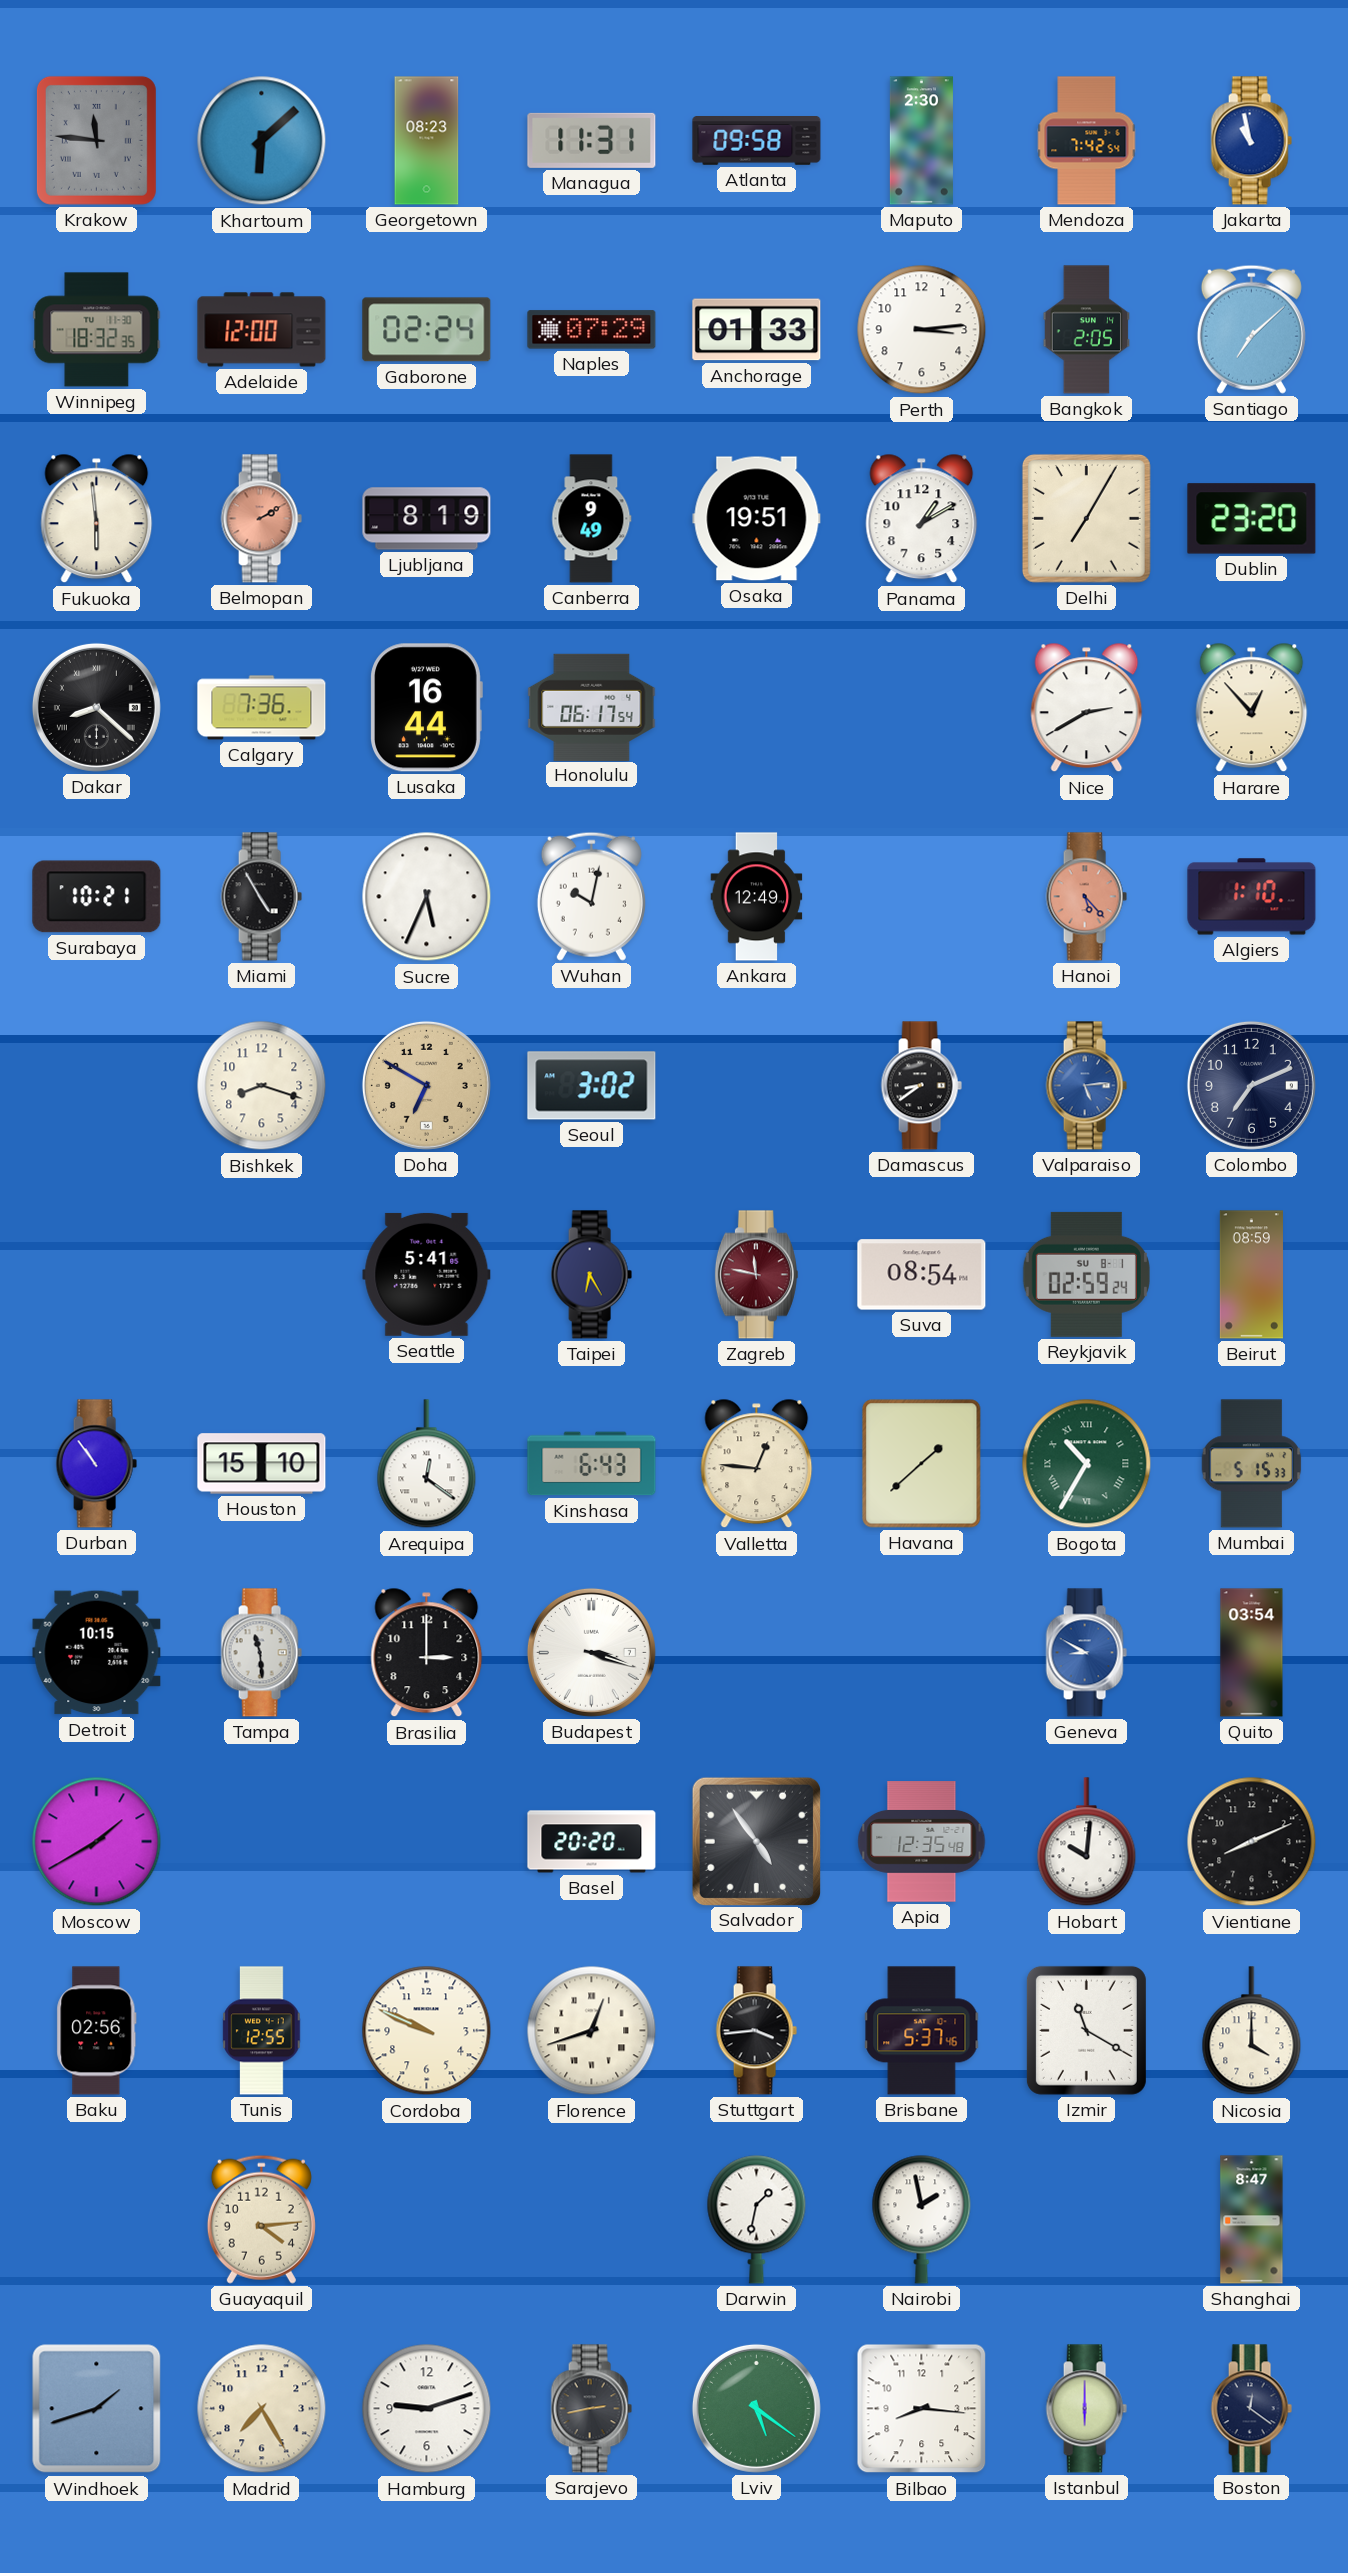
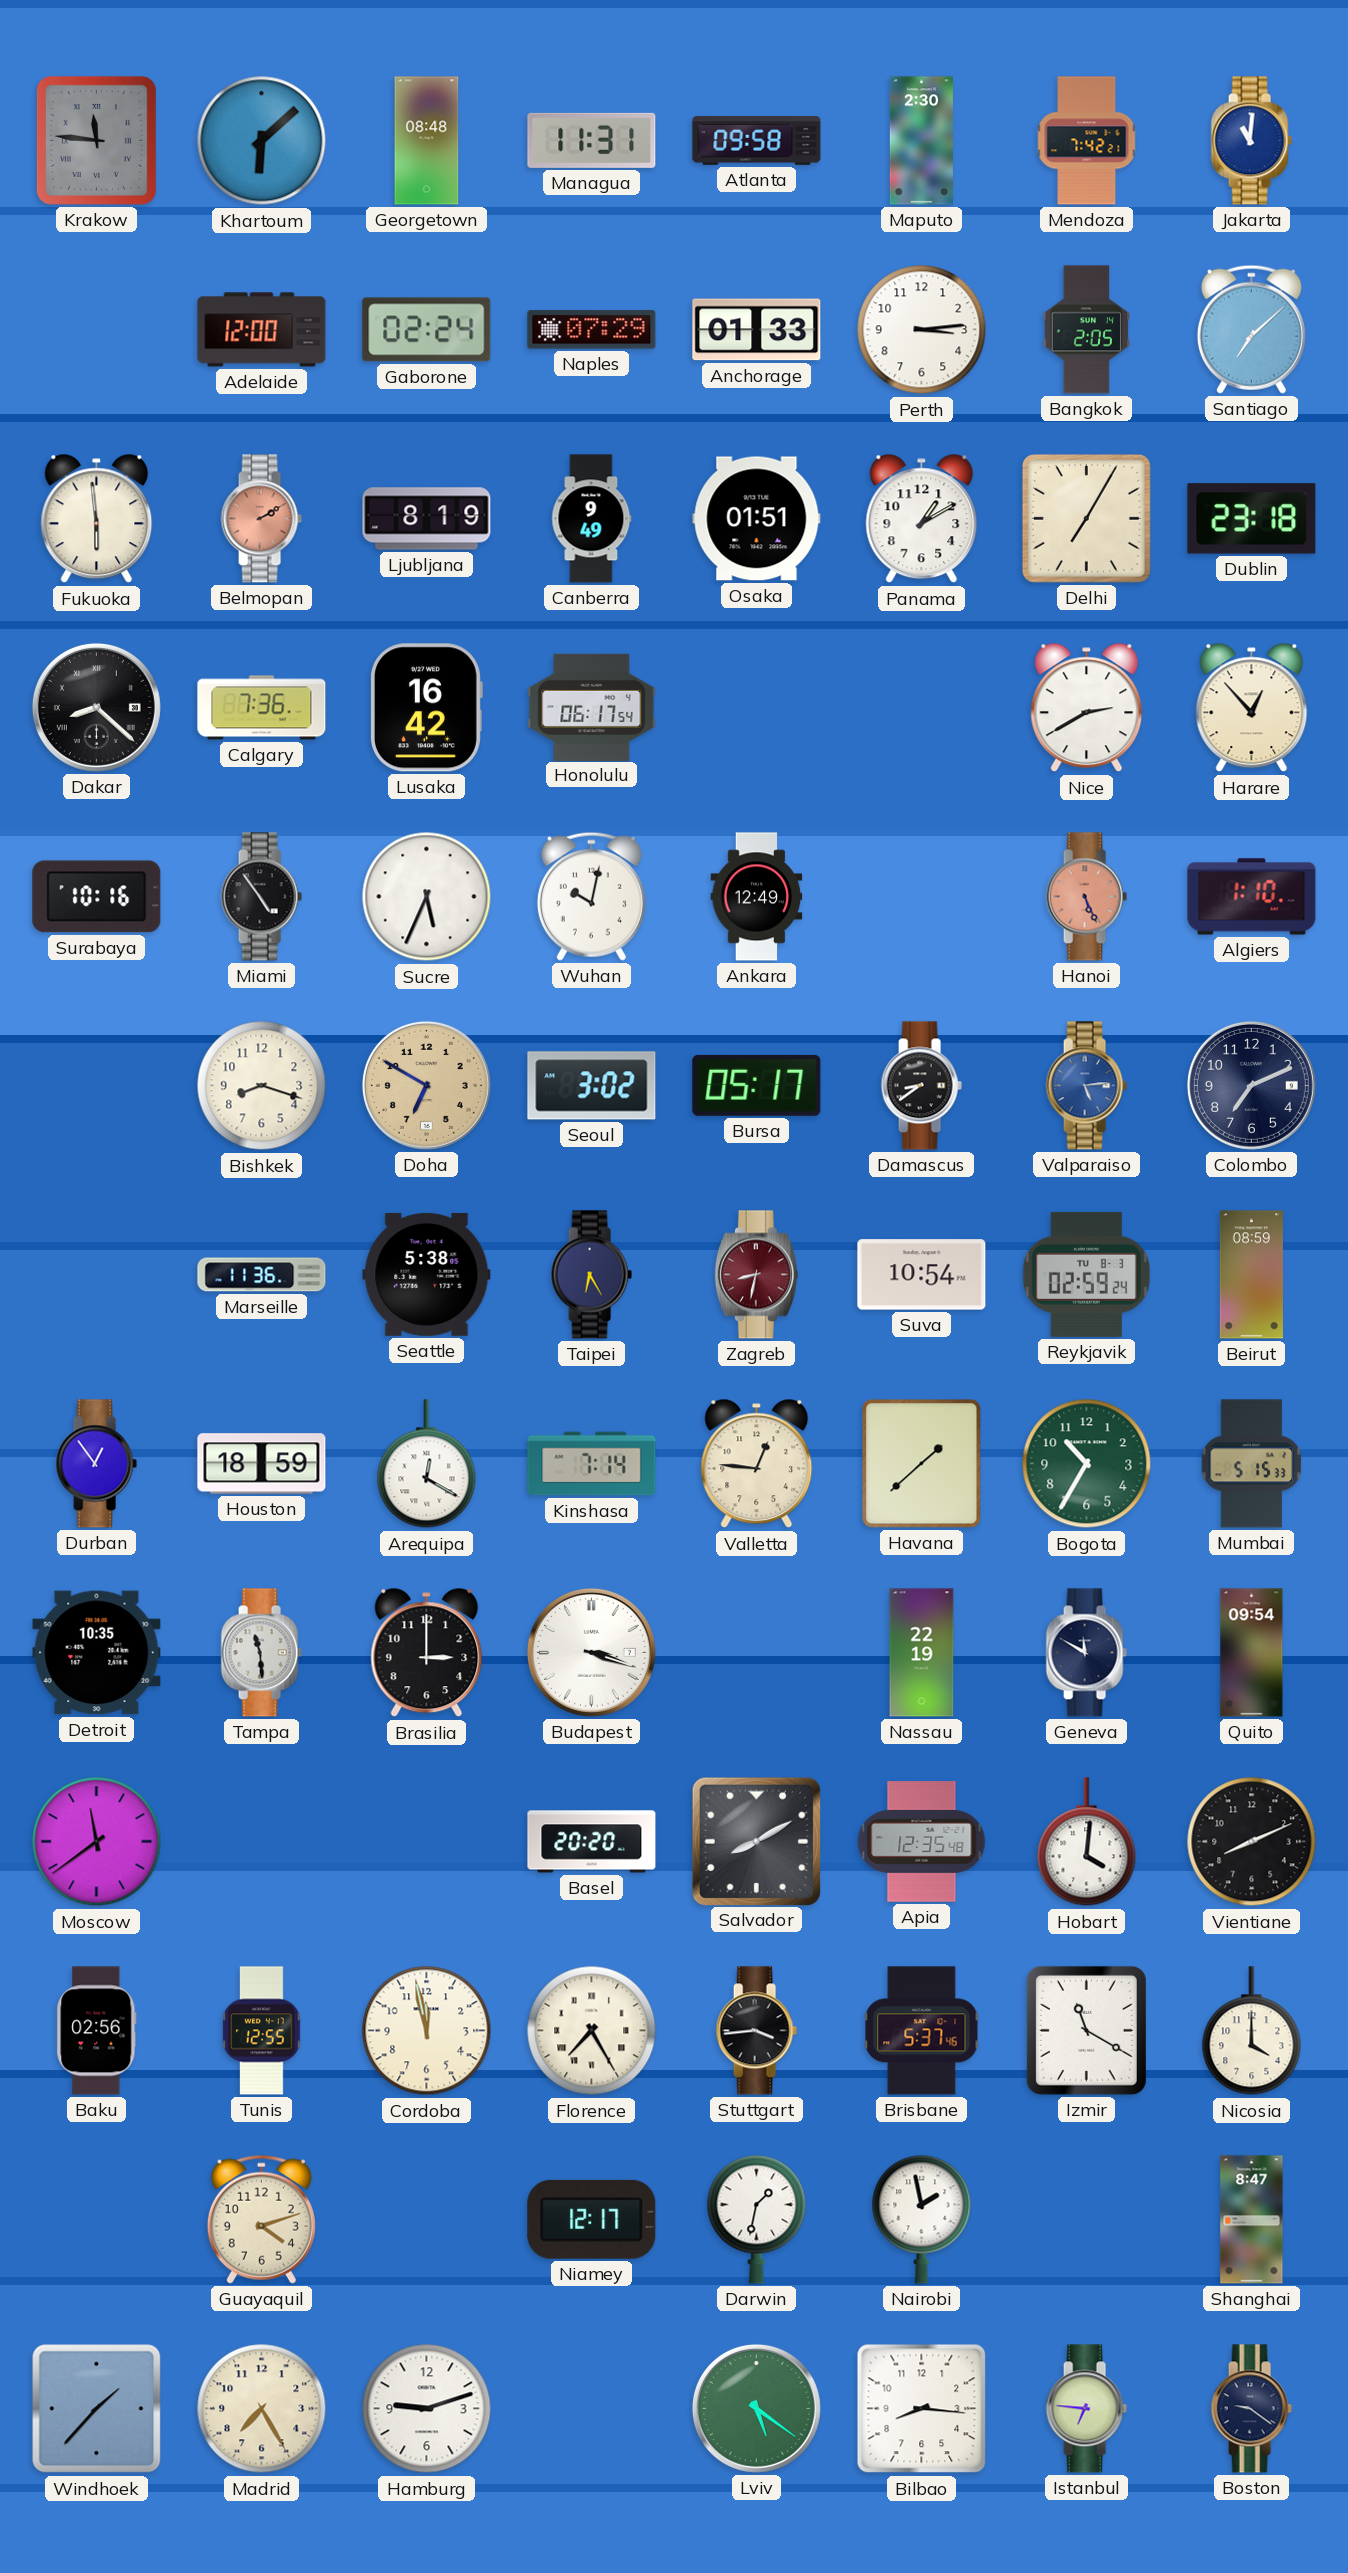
Georgetown: 08:23 -> 08:48 (427, 141)
Mendoza: 7:42:54 -> 7:42:21 (1087, 141)
Jakarta: 10:58 -> 11:01 (1251, 141)
Winnipeg: 18:32 -> none (97, 330)
Osaka: 19:51 -> 01:51 (757, 519)
Dublin: 23:20 -> 23:18 (1252, 519)
Lusaka: 16:44 -> 16:42 (426, 708)
Surabaya: 10:21 -> 10:16 (97, 897)
Miami: 4:55 -> 4:54 (261, 897)
Hanoi: 5:23 -> 5:26 (1086, 897)
Bursa: none -> 05:17 (757, 1085)
Marseille: none -> 11:36 (262, 1275)
Seattle: 5:41 -> 5:38 (427, 1274)
Zagreb: 11:47 -> 8:32 (756, 1275)
Suva: 08:54 -> 10:54 (922, 1275)
Reykjavik date: SU 8-1 -> TU 8-3 (1086, 1274)
Durban: 10:54 -> 12:54 (96, 1464)
Houston: 15:10 -> 18:59 (262, 1464)
Arequipa: 12:21 -> 12:20 (427, 1464)
Kinshasa: 6:43 -> 7:14 (592, 1464)
Bogota numerals: Roman -> Arabic (1087, 1464)
Detroit: 10:15 -> 10:35 (97, 1653)
Nassau: none -> 22:19 (922, 1653)
Geneva: 8:50 -> 11:50 (1086, 1653)
Geneva dial: blue -> navy (1086, 1653)
Quito: 03:54 -> 09:54 (1252, 1653)
Moscow: 1:40 -> 11:39 (97, 1842)
Salvador: 4:54 -> 8:10 (756, 1841)
Hobart: 10:01 -> 4:01 (1087, 1842)
Cordoba: 9:49 -> 11:58 (427, 2031)
Florence: 12:42 -> 7:25 (592, 2031)
Guayaquil: 4:14 -> 4:12 (261, 2219)
Niamey: none -> 12:17 (592, 2219)
Windhoek: 1:42 -> 1:37 (97, 2409)
Sarajevo: 2:43 -> none (591, 2409)
Istanbul: 6:00 -> 6:46 (1086, 2409)
Boston: 12:21 -> 9:21 (1251, 2409)
